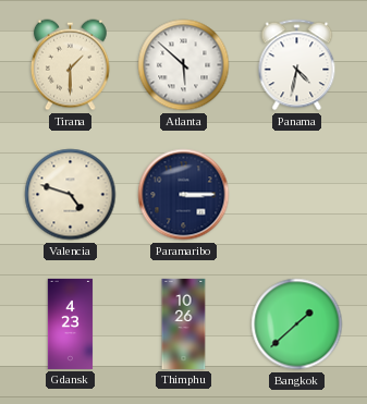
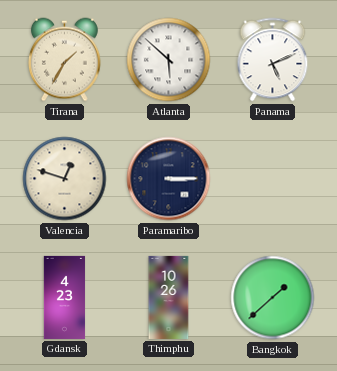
Tirana: 1:30 -> 1:35 (64, 60)
Panama: 4:32 -> 5:11 (273, 60)
Valencia: 4:48 -> 12:48 (65, 179)
